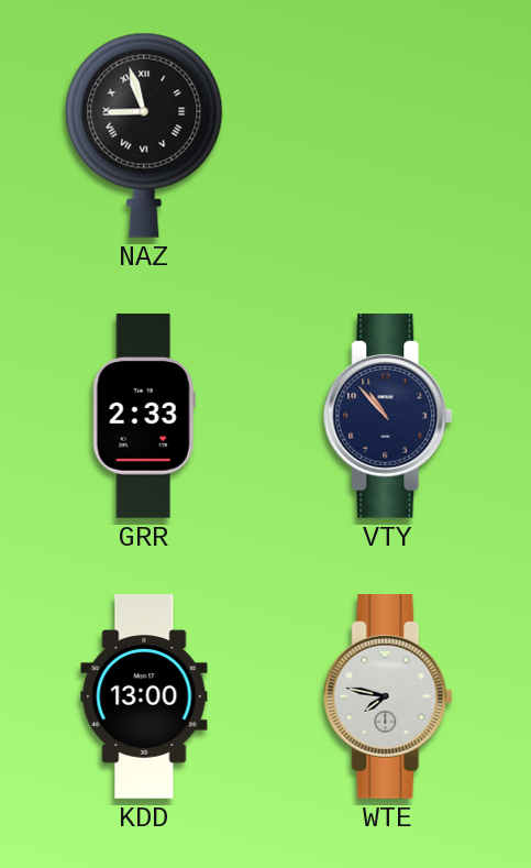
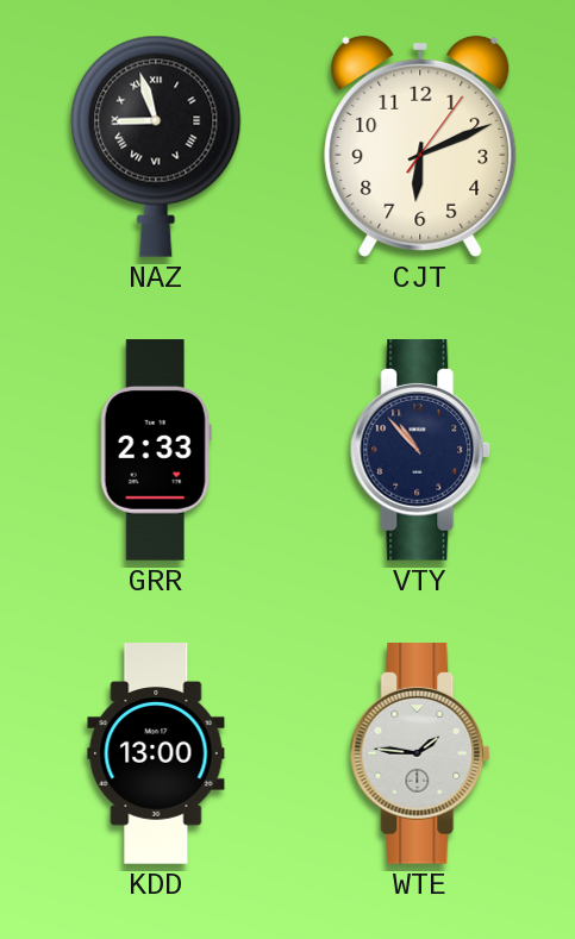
CJT: none -> 6:11 (420, 146)
WTE: 7:47 -> 1:46 (421, 755)
